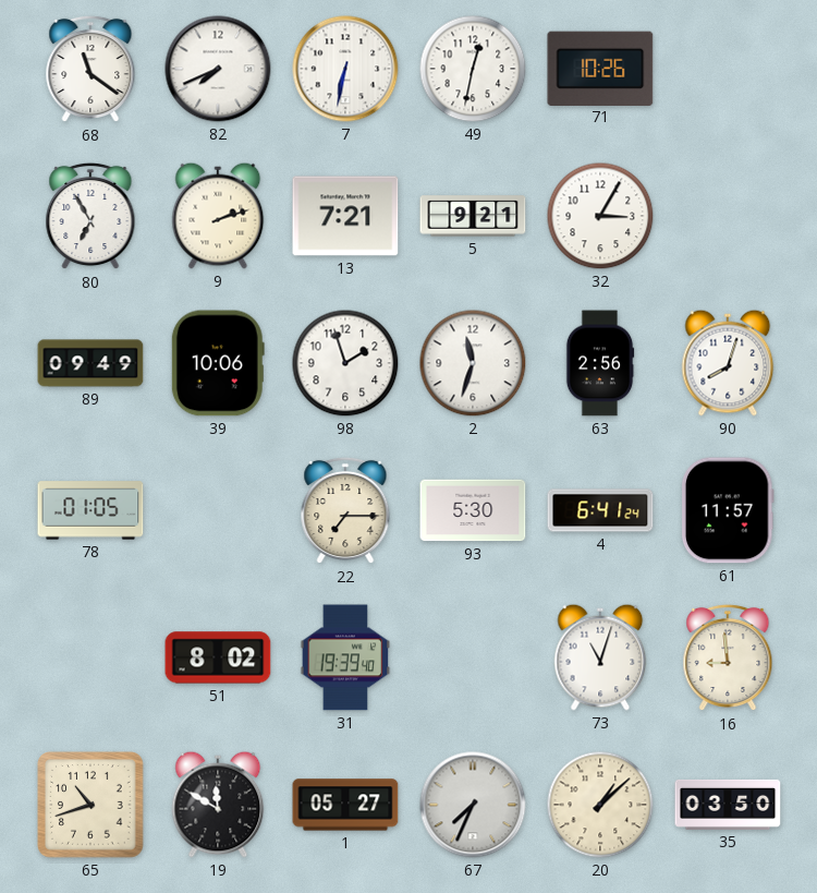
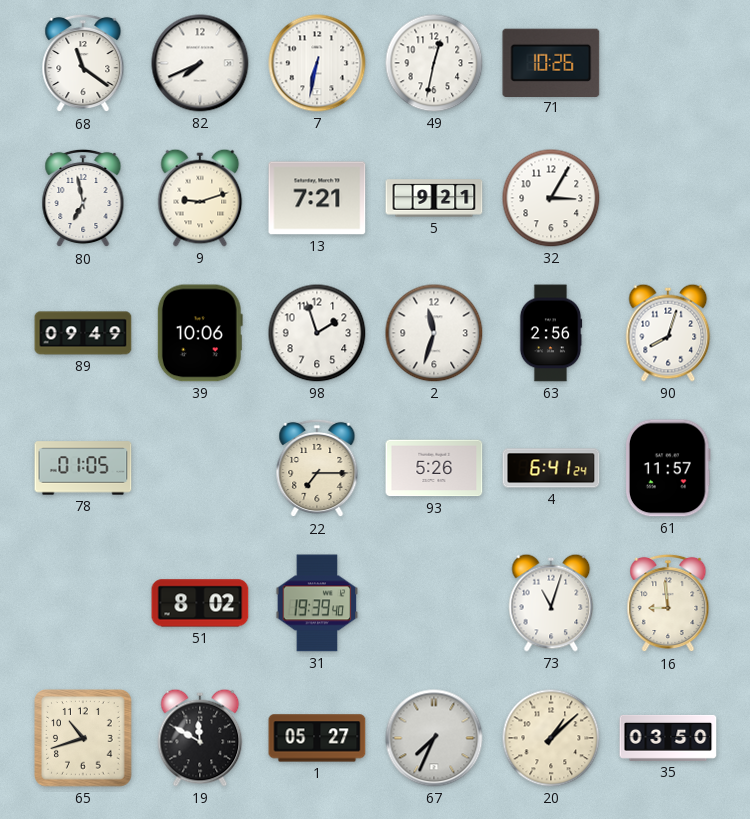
80: 6:55 -> 6:58 (83, 198)
9: 2:12 -> 9:12 (200, 198)
93: 5:30 -> 5:26 (434, 468)
